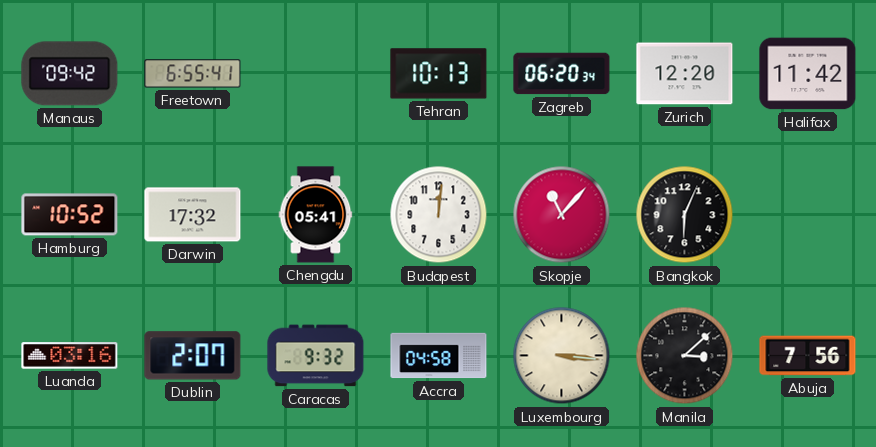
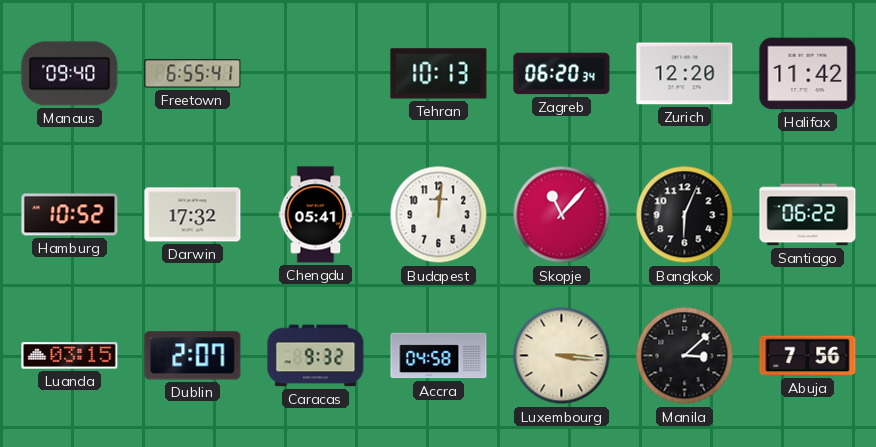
Manaus: 09:42 -> 09:40 (70, 74)
Santiago: none -> 06:22 (808, 215)
Luanda: 03:16 -> 03:15 (70, 356)
